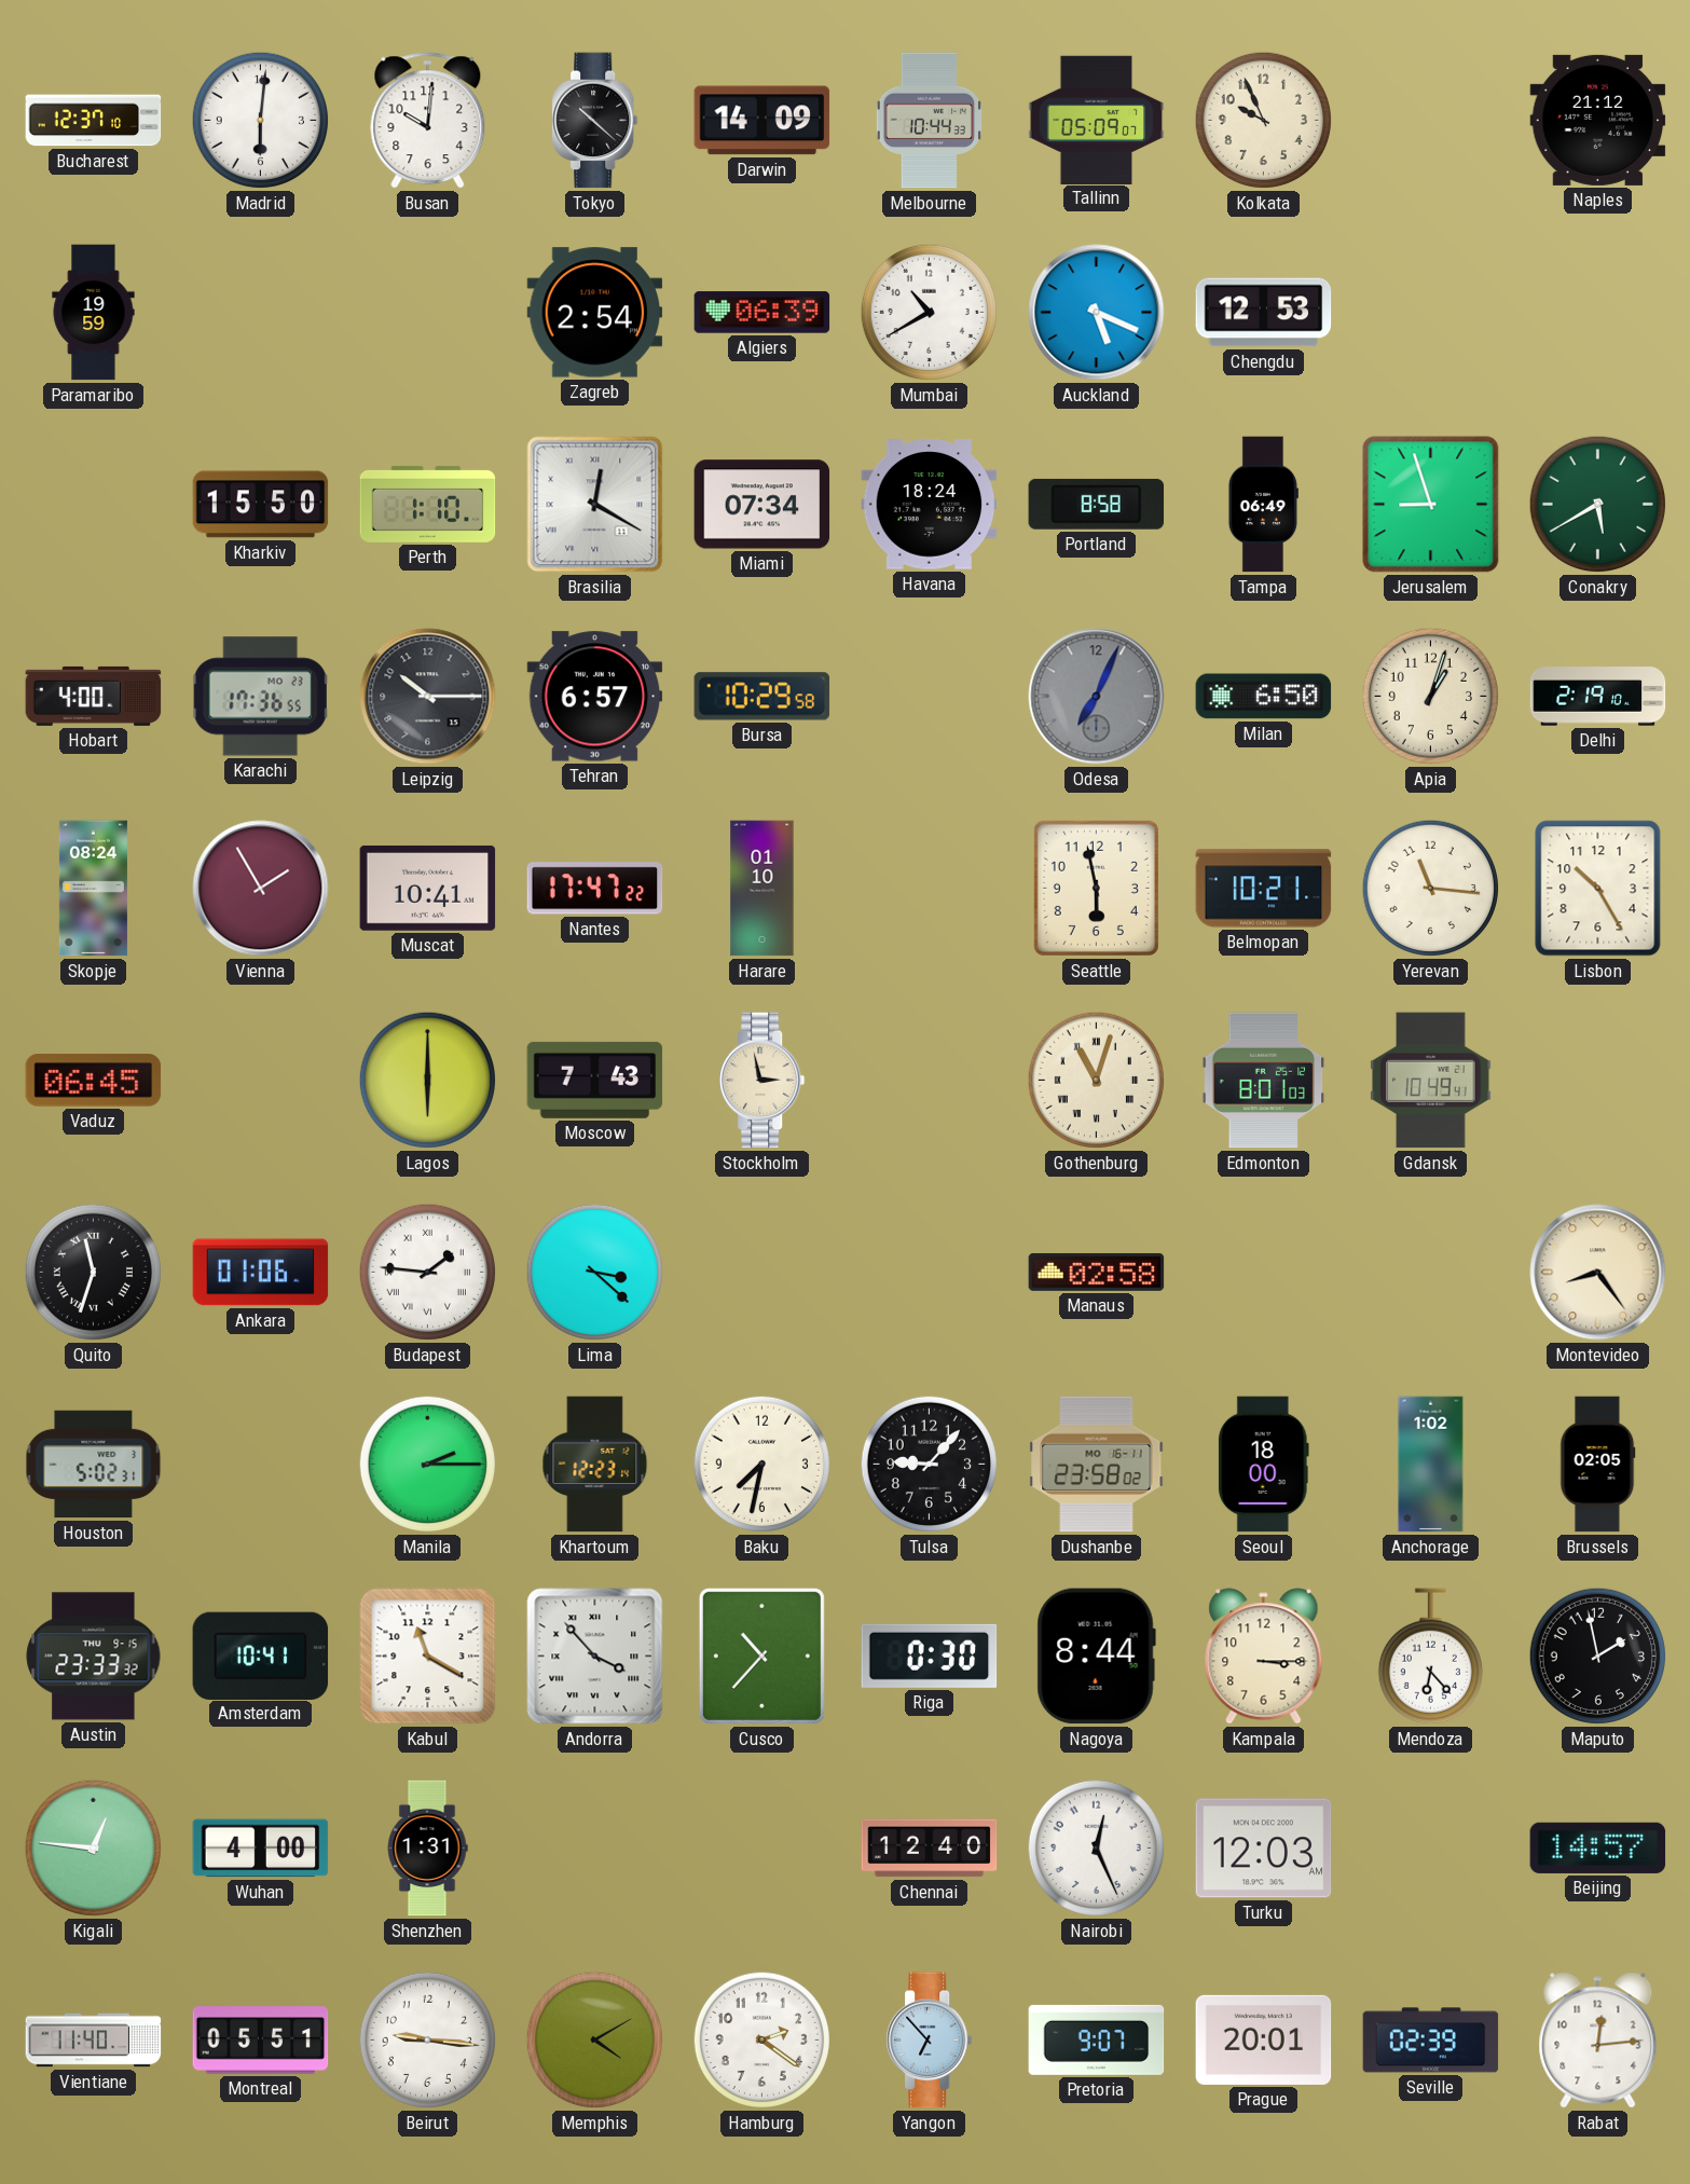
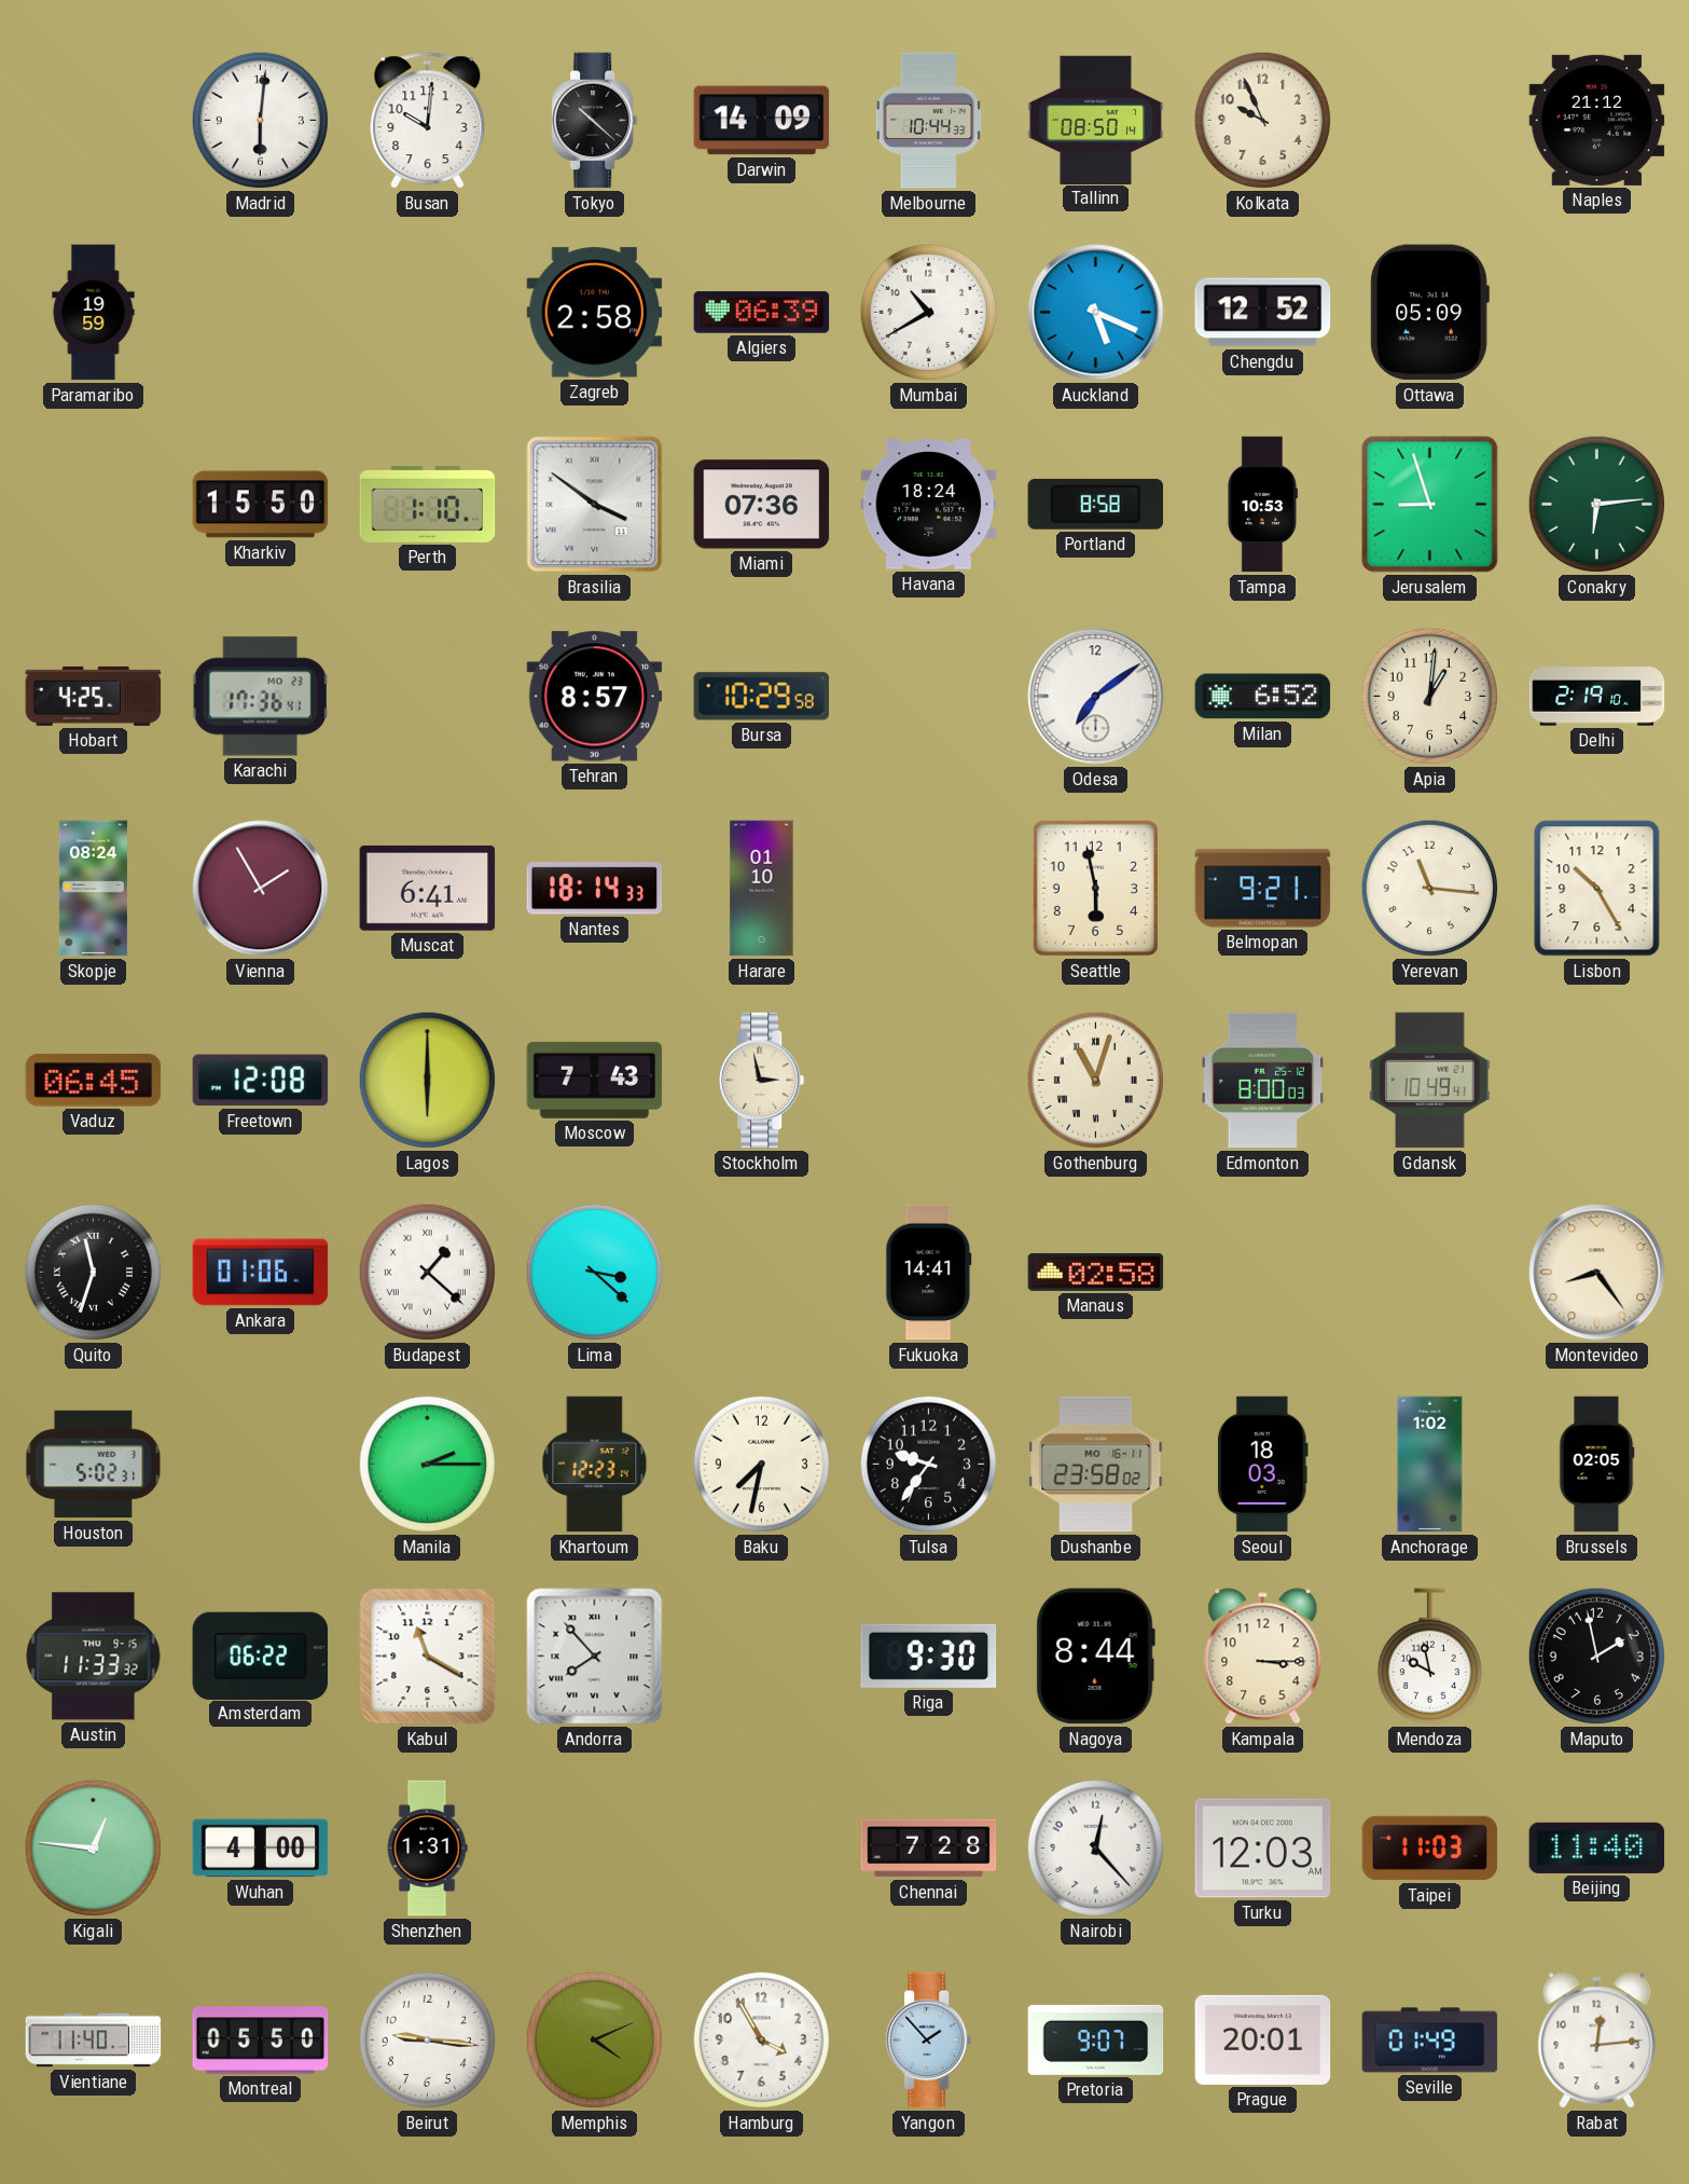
Bucharest: 12:37 -> none (94, 121)
Tallinn: 05:09 -> 08:50 (1096, 120)
Zagreb: 2:54 -> 2:58 (595, 313)
Chengdu: 12:53 -> 12:52 (1263, 313)
Ottawa: none -> 05:09 (1429, 313)
Brasilia: 12:20 -> 3:51 (595, 505)
Miami: 07:34 -> 07:36 (762, 505)
Tampa: 06:49 -> 10:53 (1262, 505)
Conakry: 5:40 -> 6:14 (1596, 504)
Hobart: 4:00 -> 4:25 (94, 696)
Karachi: 17:36:55 -> 17:36:41 (261, 697)
Leipzig: 10:15 -> none (428, 697)
Tehran: 6:57 -> 8:57 (595, 697)
Odesa: 7:04 -> 7:09 (1096, 697)
Odesa dial: grey -> white (1096, 697)
Milan: 6:50 -> 6:52 (1263, 697)
Apia: 1:03 -> 1:01 (1429, 696)
Muscat: 10:41 -> 6:41 (428, 888)
Nantes: 17:47 -> 18:14 (595, 889)
Belmopan: 10:21 -> 9:21 (1263, 889)
Freetown: none -> 12:08 (261, 1081)
Edmonton: 8:01 -> 8:00 (1263, 1081)
Budapest: 1:46 -> 1:22 (427, 1272)
Fukuoka: none -> 14:41 (929, 1273)
Tulsa: 9:07 -> 9:36 (928, 1464)
Seoul: 18:00 -> 18:03 (1262, 1465)
Austin: 23:33 -> 11:33 (94, 1657)
Amsterdam: 10:41 -> 06:22 (261, 1656)
Andorra: 3:53 -> 7:53 (595, 1657)
Cusco: 10:37 -> none (761, 1656)
Riga: 0:30 -> 9:30 (929, 1656)
Mendoza: 6:23 -> 9:58 (1429, 1657)
Chennai: 12:40 -> 7:28 (929, 1849)
Nairobi: 12:26 -> 12:23 (1095, 1848)
Taipei: none -> 11:03 (1430, 1849)
Beijing: 14:57 -> 11:40 (1597, 1848)
Montreal: 05:51 -> 05:50 (261, 2041)
Memphis: 4:10 -> 4:11 (594, 2039)
Hamburg: 2:21 -> 3:55 (761, 2039)
Yangon: 6:53 -> 1:53 (929, 2041)
Seville: 02:39 -> 01:49 (1430, 2041)
